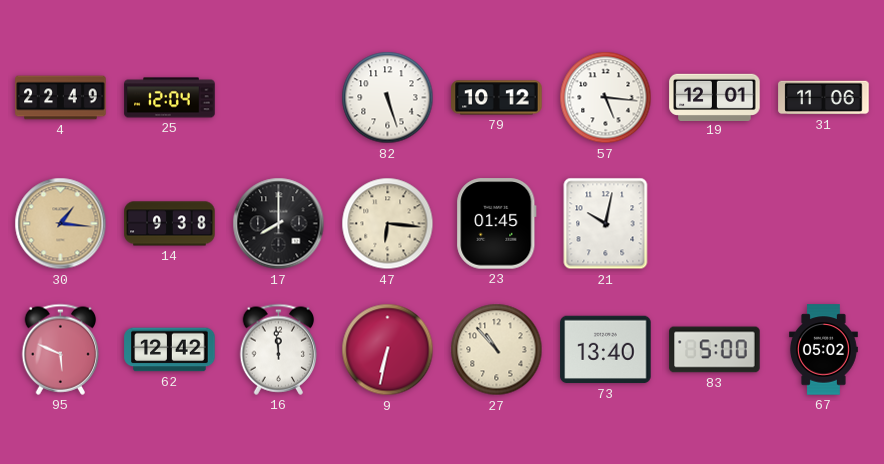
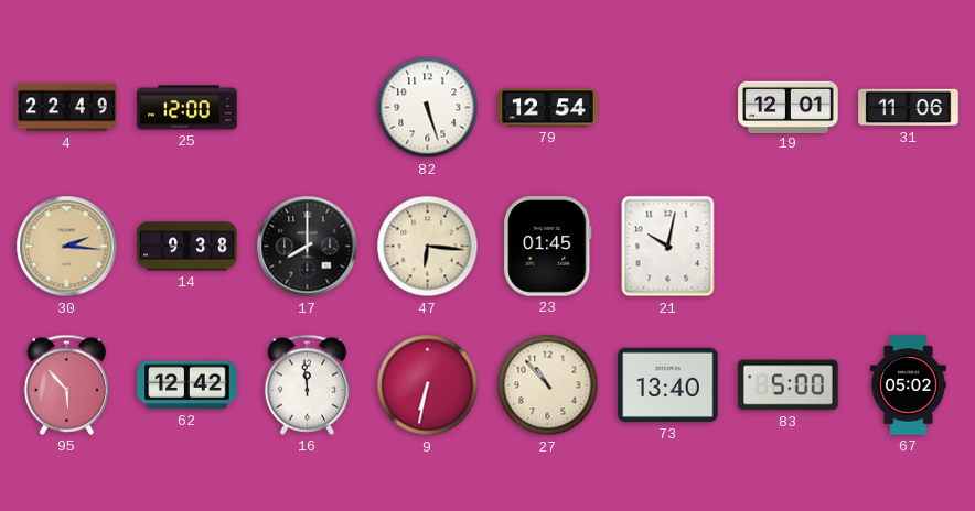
25: 12:04 -> 12:00 (187, 108)
79: 10:12 -> 12:54 (548, 108)
57: 5:16 -> none (606, 98)
30: 1:16 -> 2:16 (67, 247)
95: 5:49 -> 5:53 (67, 384)
